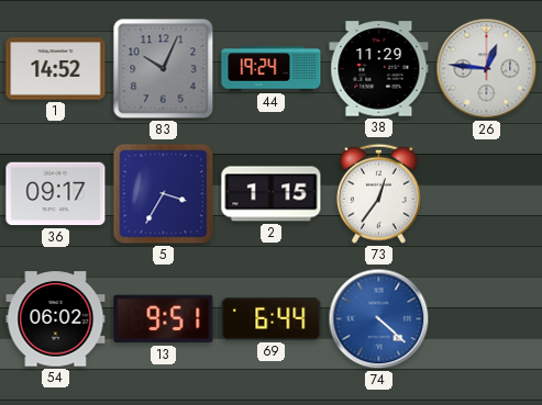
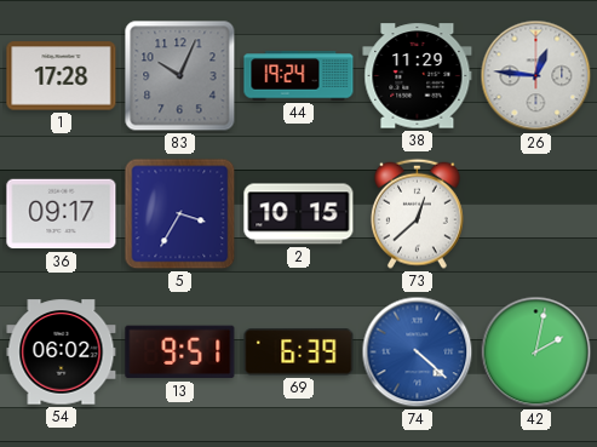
1: 14:52 -> 17:28 (62, 76)
2: 1:15 -> 10:15 (299, 214)
73: 12:36 -> 12:38 (417, 213)
69: 6:44 -> 6:39 (299, 353)
42: none -> 2:02 (536, 353)
